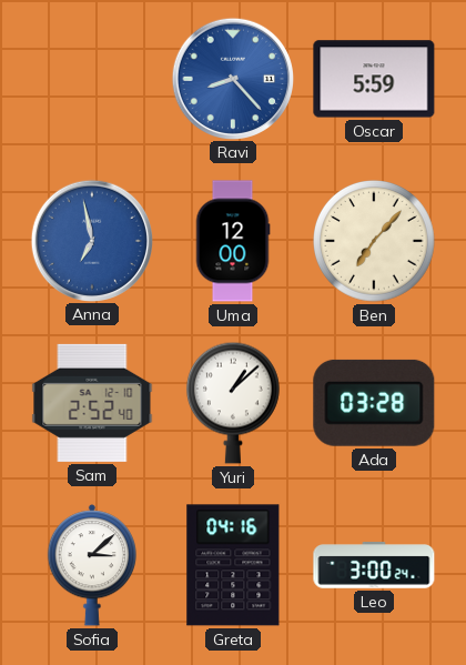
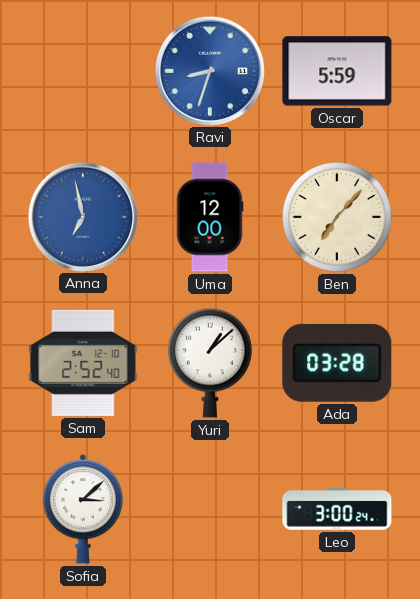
Ravi: 8:23 -> 8:33 (209, 70)
Greta: 04:16 -> none (233, 565)
